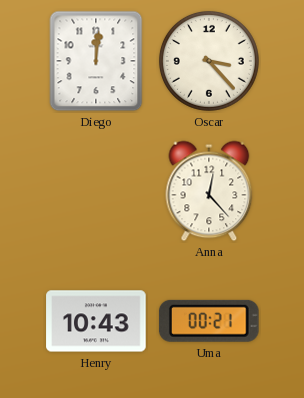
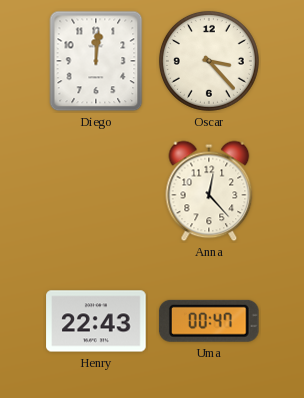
Henry: 10:43 -> 22:43 (96, 321)
Uma: 00:21 -> 00:47 (209, 321)
